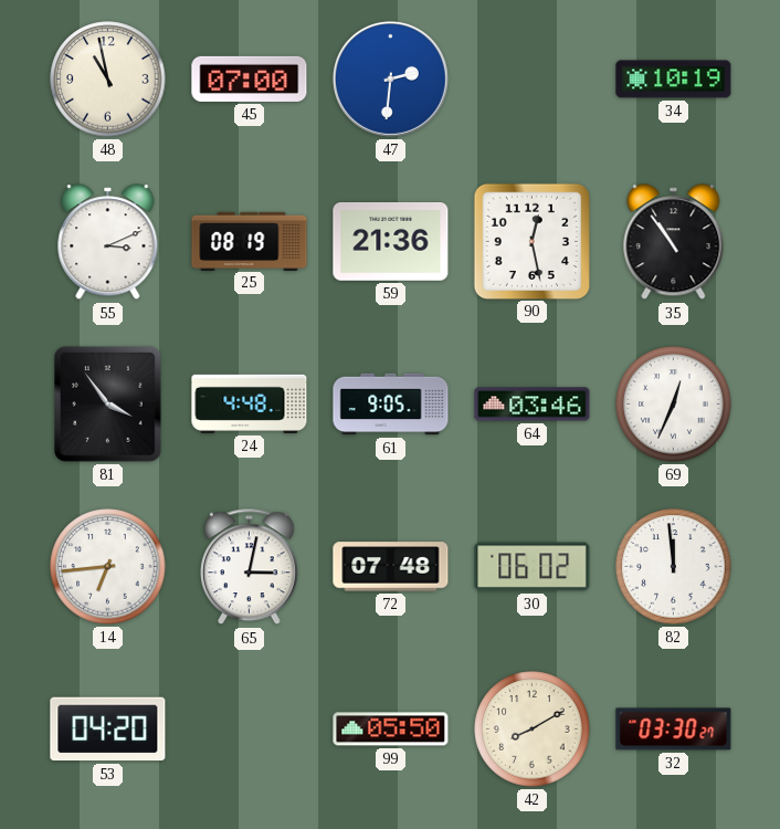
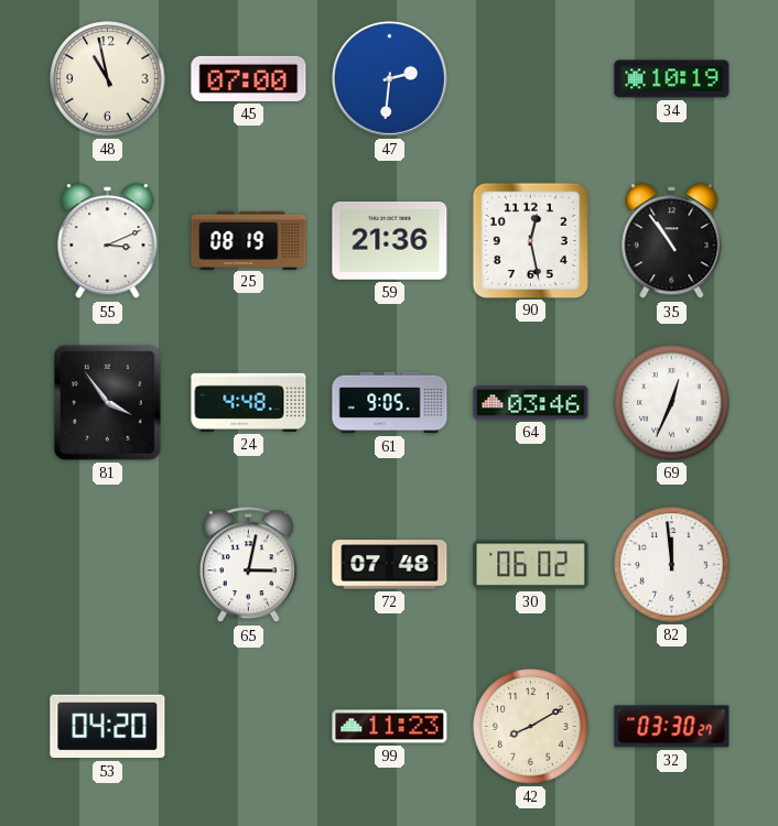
14: 6:44 -> none (108, 567)
99: 05:50 -> 11:23 (390, 727)
